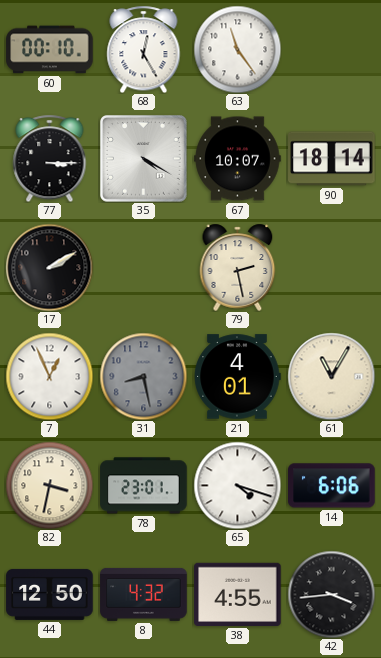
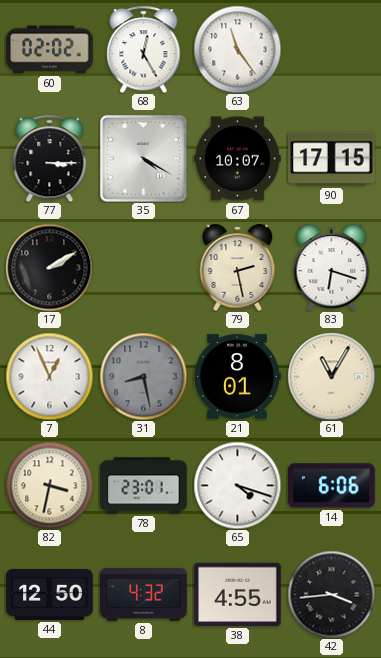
60: 00:10 -> 02:02 (50, 50)
90: 18:14 -> 17:15 (332, 159)
83: none -> 6:18 (332, 267)
21: 4:01 -> 8:01 (237, 377)
